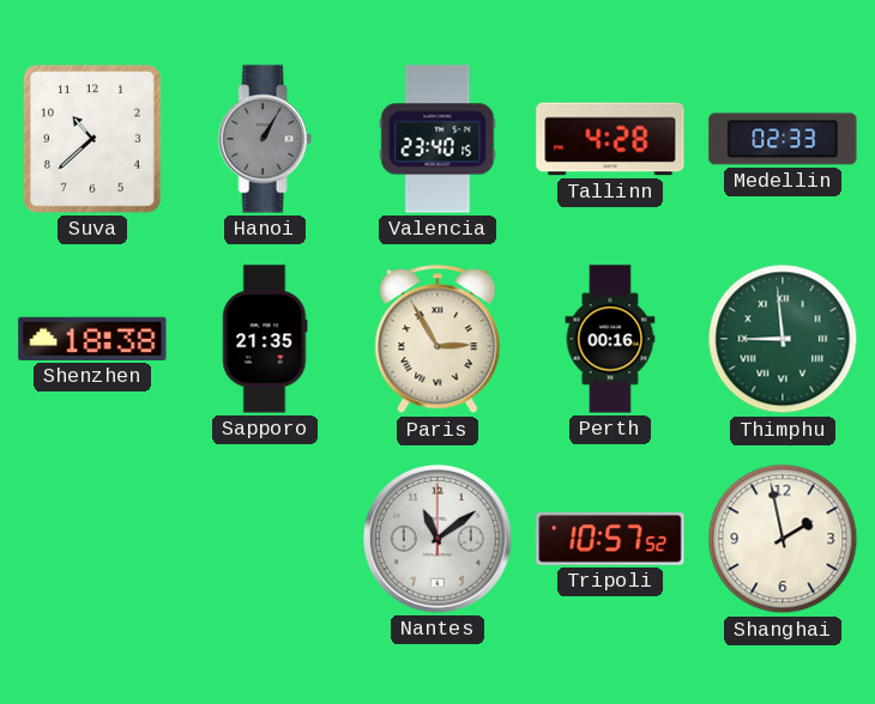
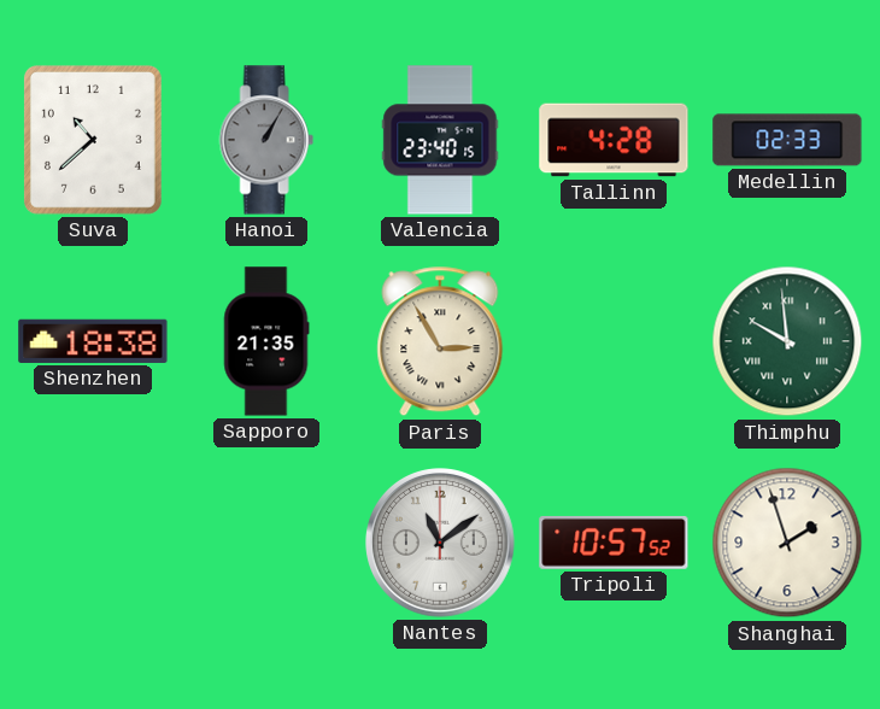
Perth: 00:16 -> none (610, 339)
Thimphu: 8:59 -> 9:59 (787, 341)
Shanghai: 1:58 -> 1:57 (787, 543)
